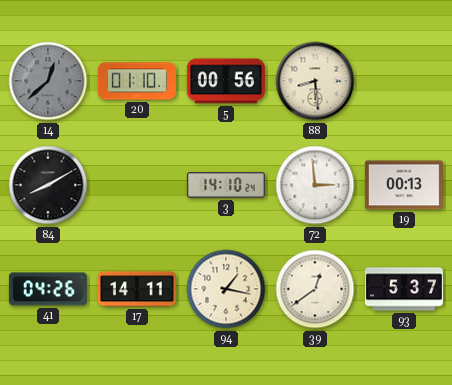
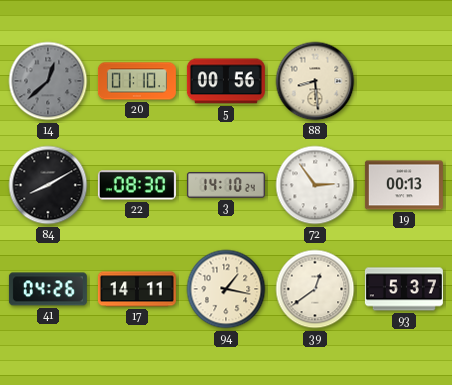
22: none -> 08:30 (137, 185)
72: 2:59 -> 2:54 (315, 185)
